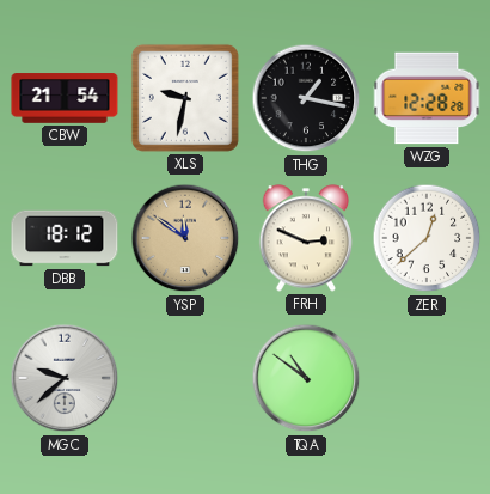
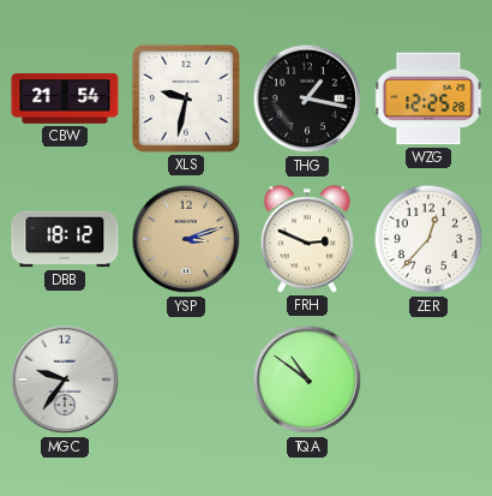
WZG: 12:28 -> 12:25 (428, 98)
YSP: 11:51 -> 3:12 (186, 239)
ZER: 12:38 -> 12:37 (428, 239)
MGC: 9:38 -> 9:36 (65, 380)
